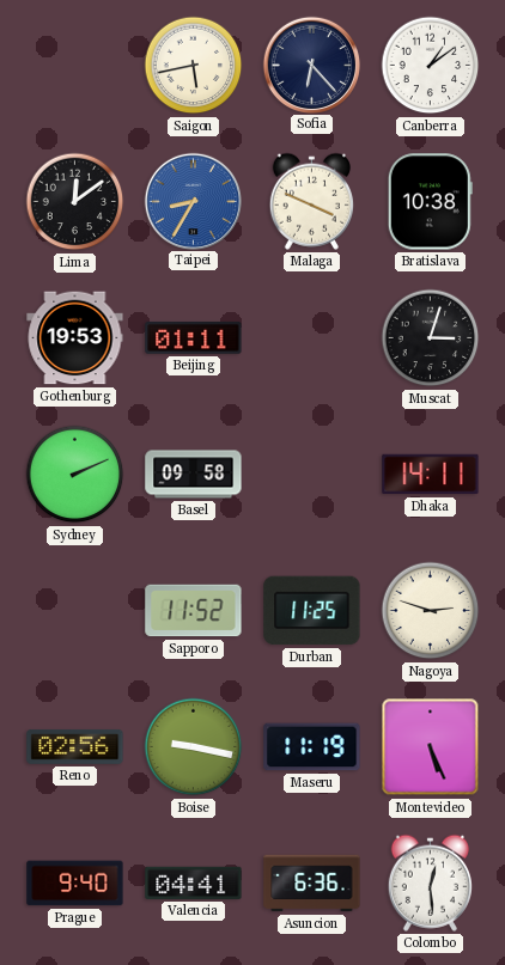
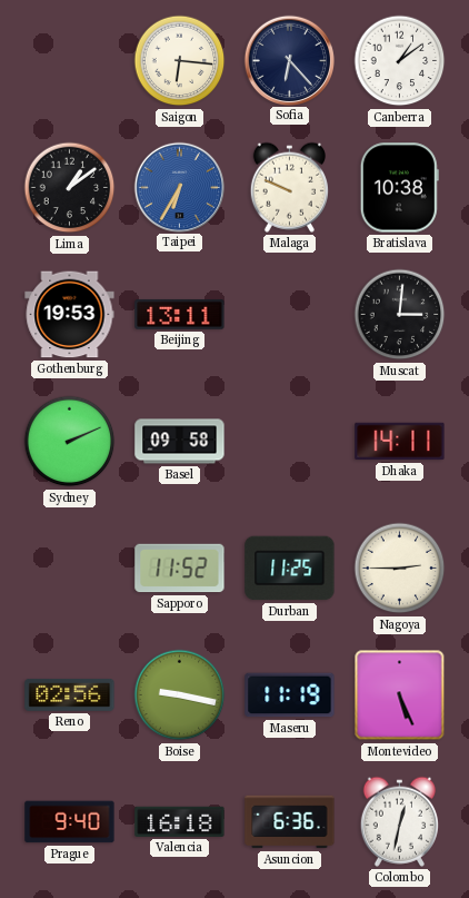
Saigon: 5:43 -> 6:16 (180, 61)
Lima: 12:09 -> 1:09 (70, 188)
Taipei: 8:35 -> 6:35 (179, 187)
Malaga: 3:49 -> 9:49 (289, 187)
Beijing: 01:11 -> 13:11 (180, 315)
Muscat: 3:03 -> 3:01 (400, 315)
Nagoya: 2:48 -> 2:45 (400, 569)
Valencia: 04:41 -> 16:18 (180, 821)
Colombo: 12:29 -> 12:32 (399, 821)
